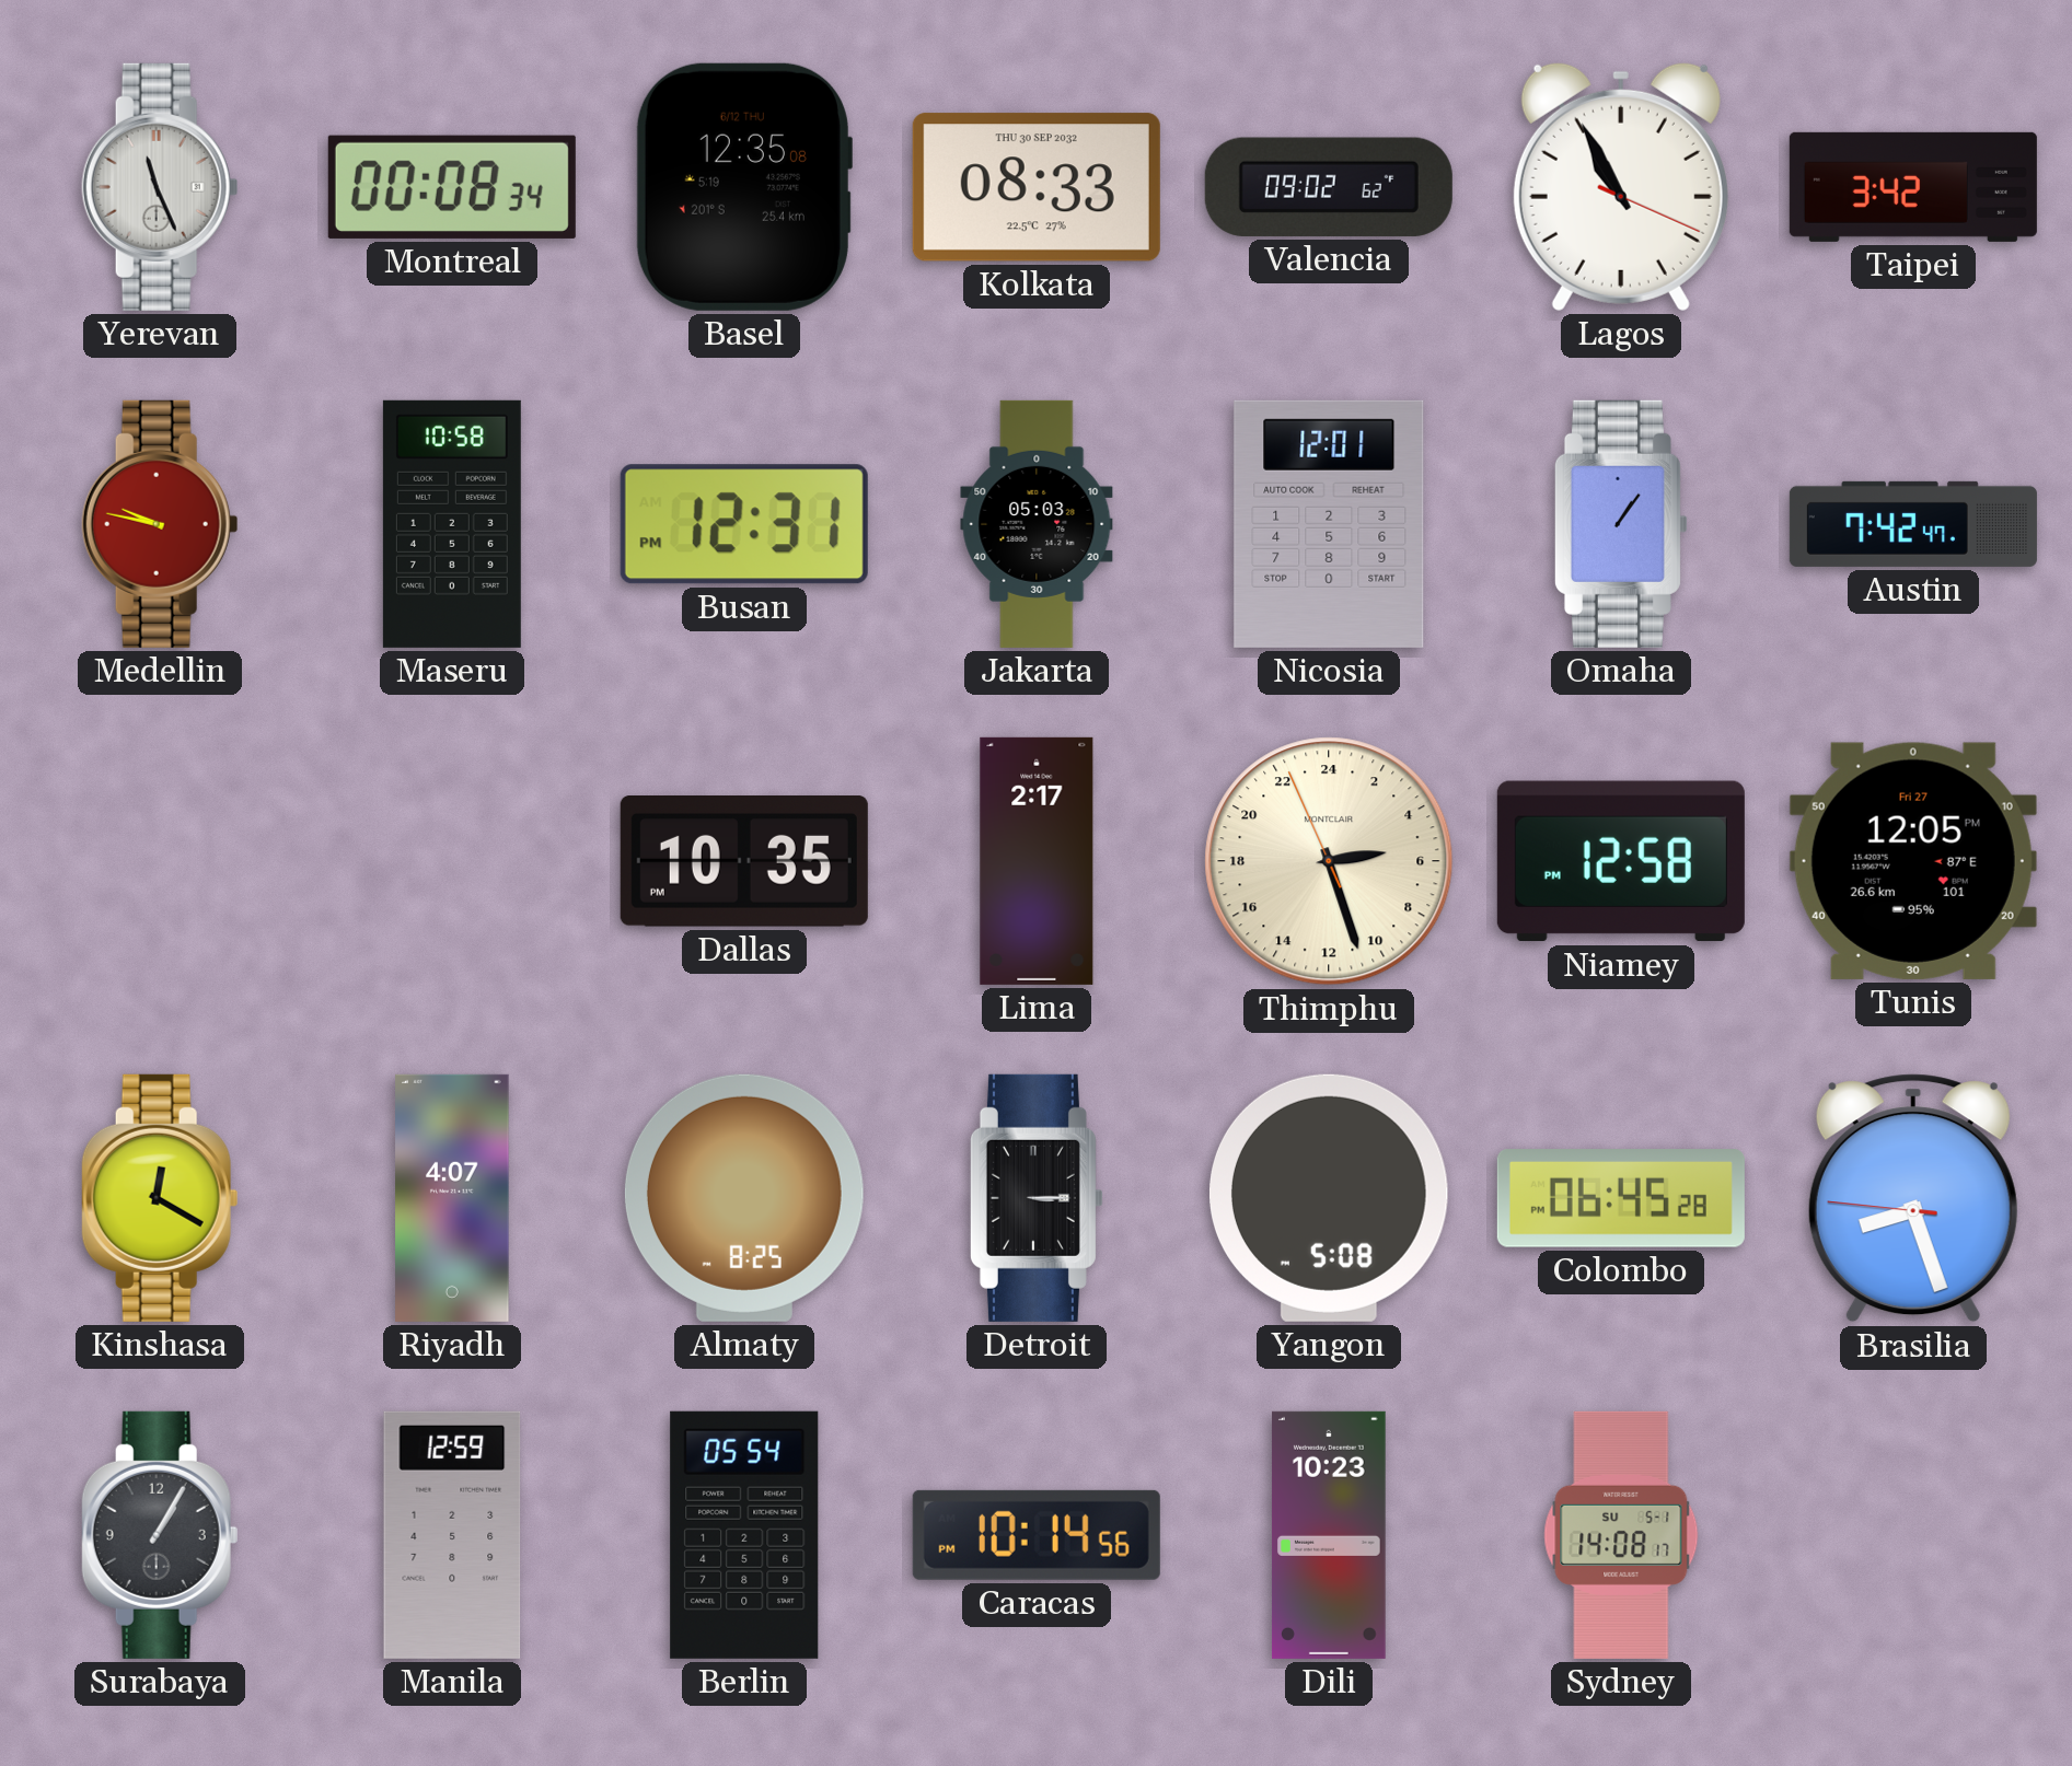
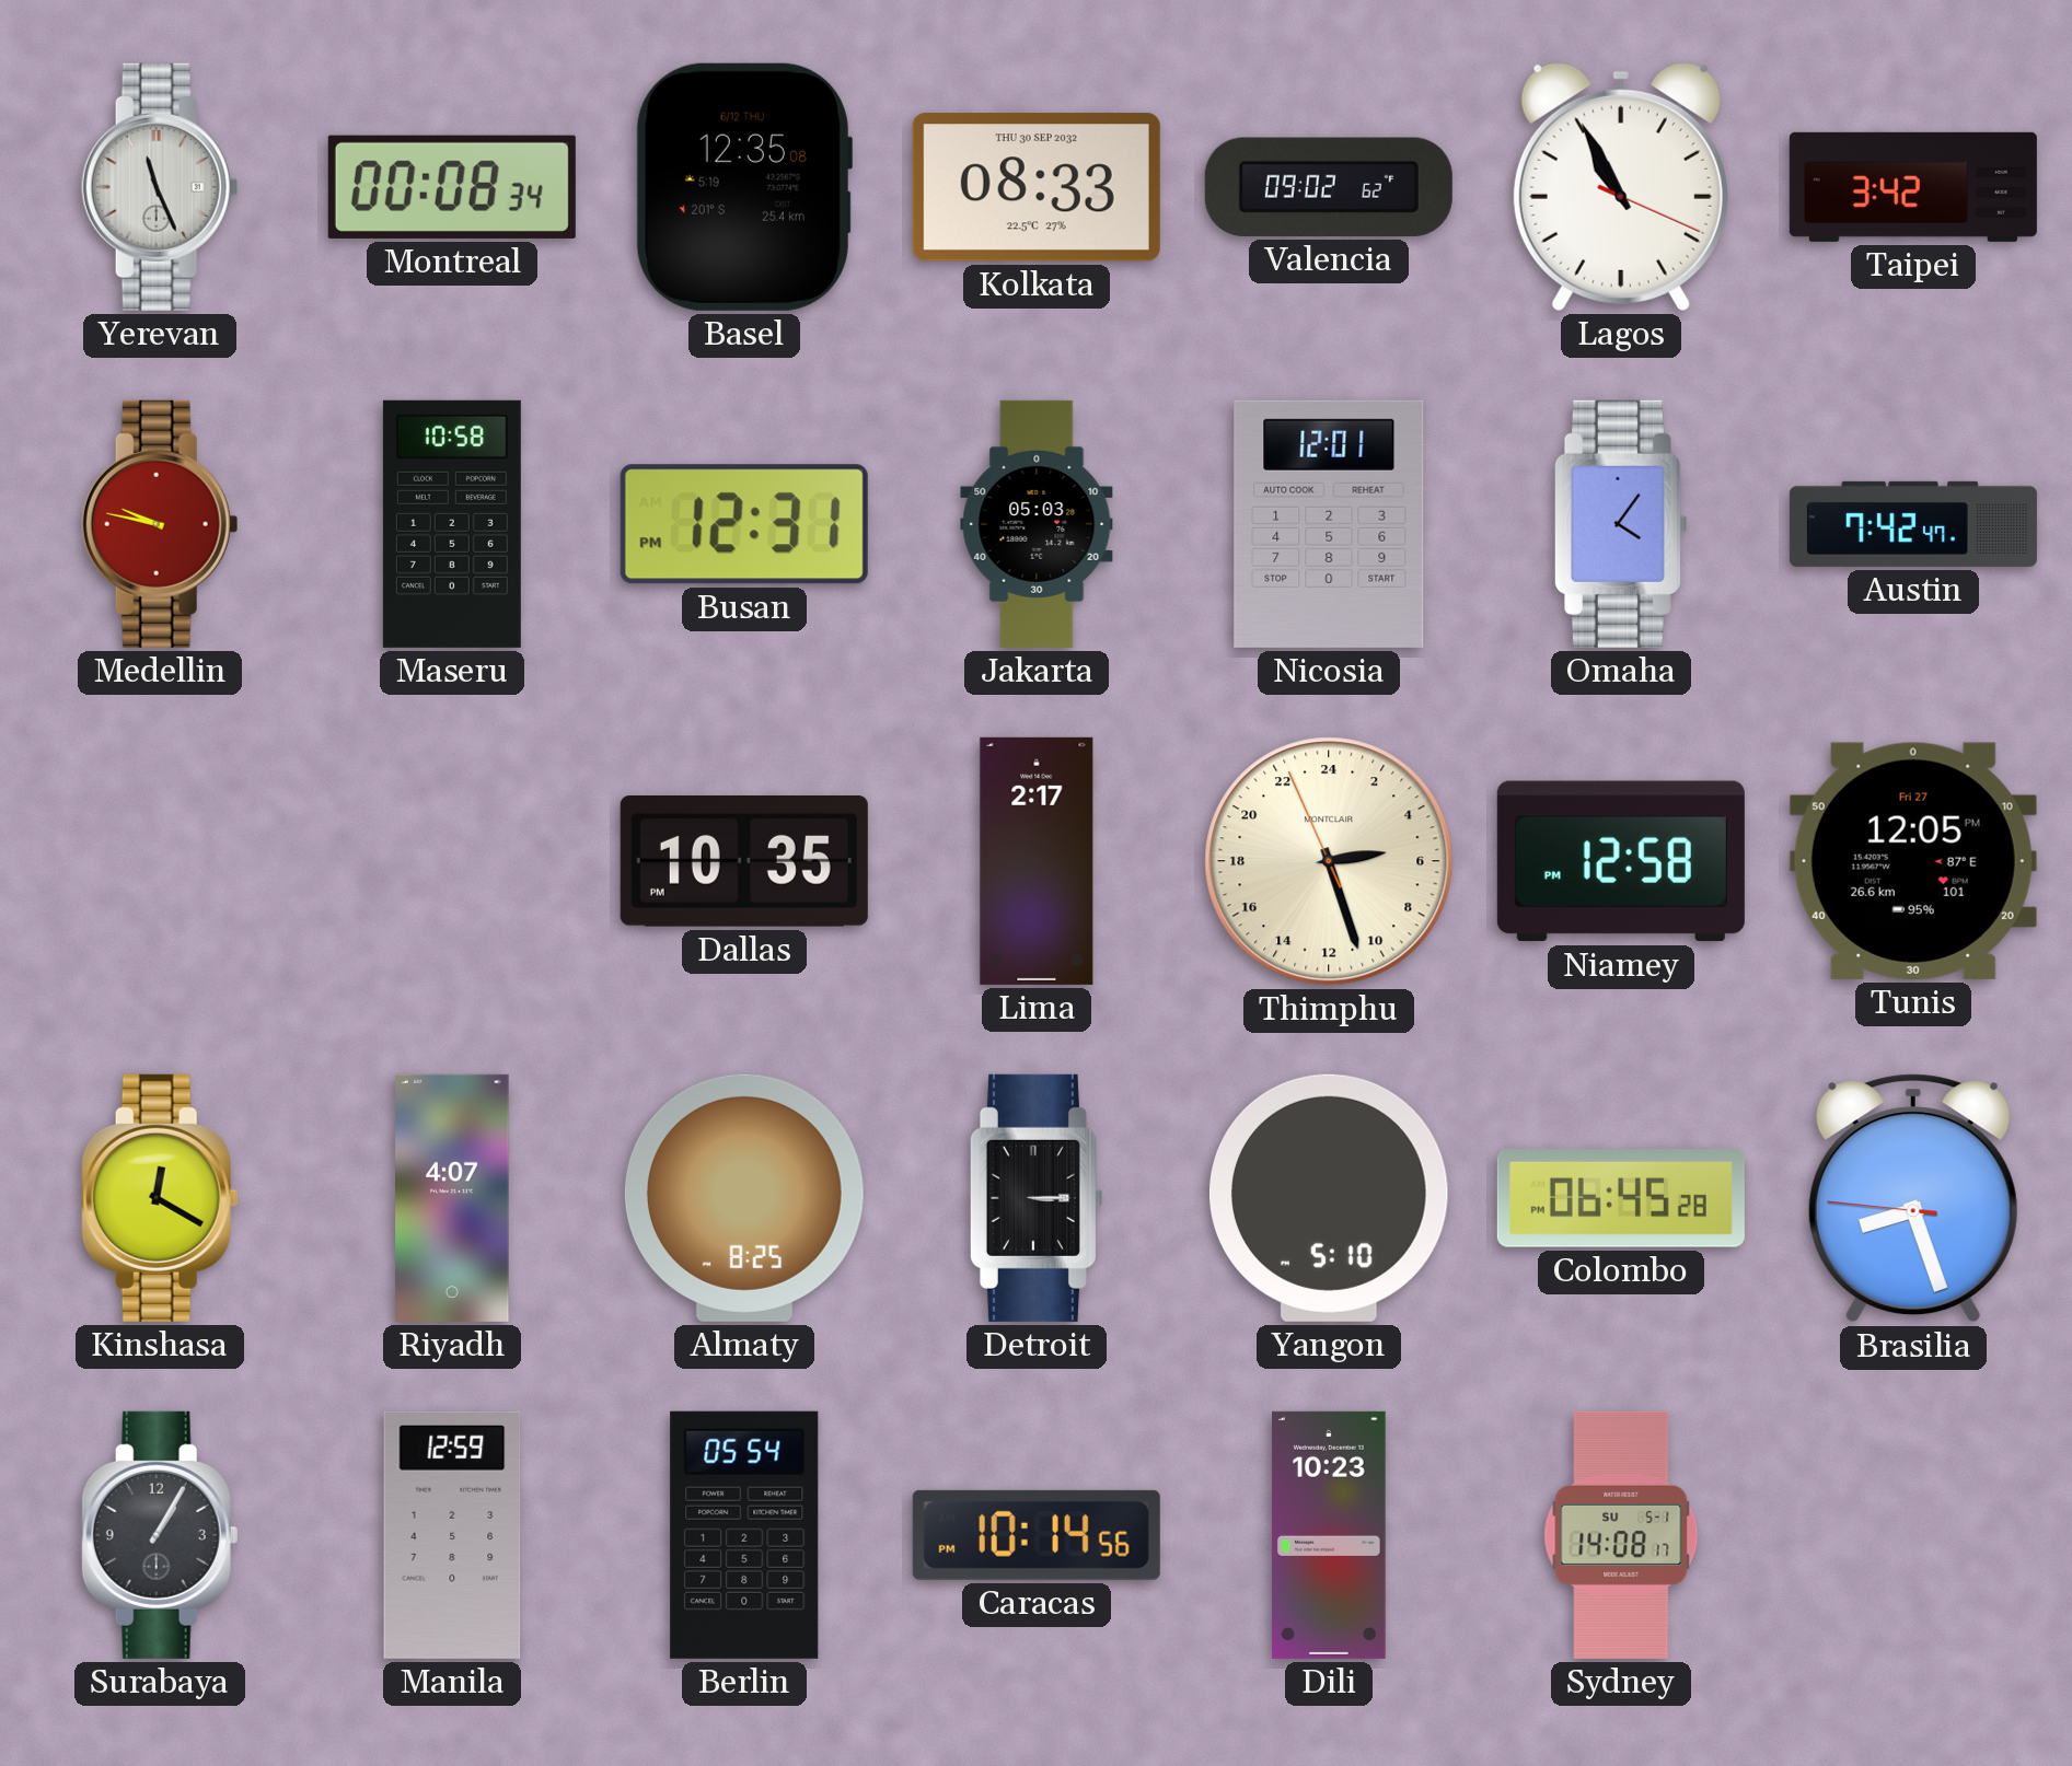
Omaha: 1:06 -> 4:06 (1621, 524)
Yangon: 5:08 -> 5:10 (1329, 1198)
